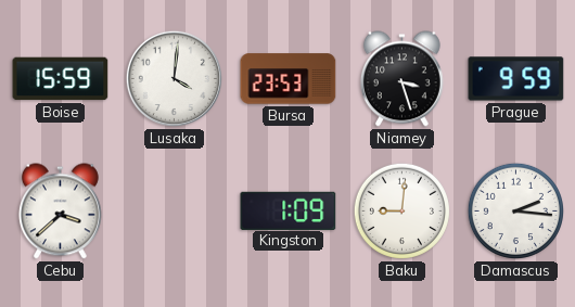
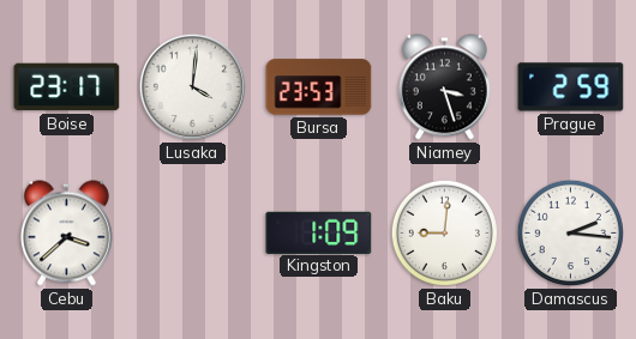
Boise: 15:59 -> 23:17 (67, 87)
Prague: 9:59 -> 2:59 (571, 87)
